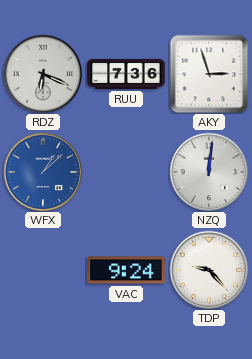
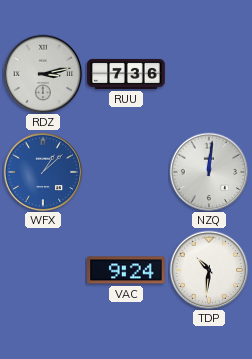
RDZ: 6:19 -> 3:13 (43, 74)
AKY: 2:57 -> none (209, 74)
TDP: 9:23 -> 10:31 (209, 270)
